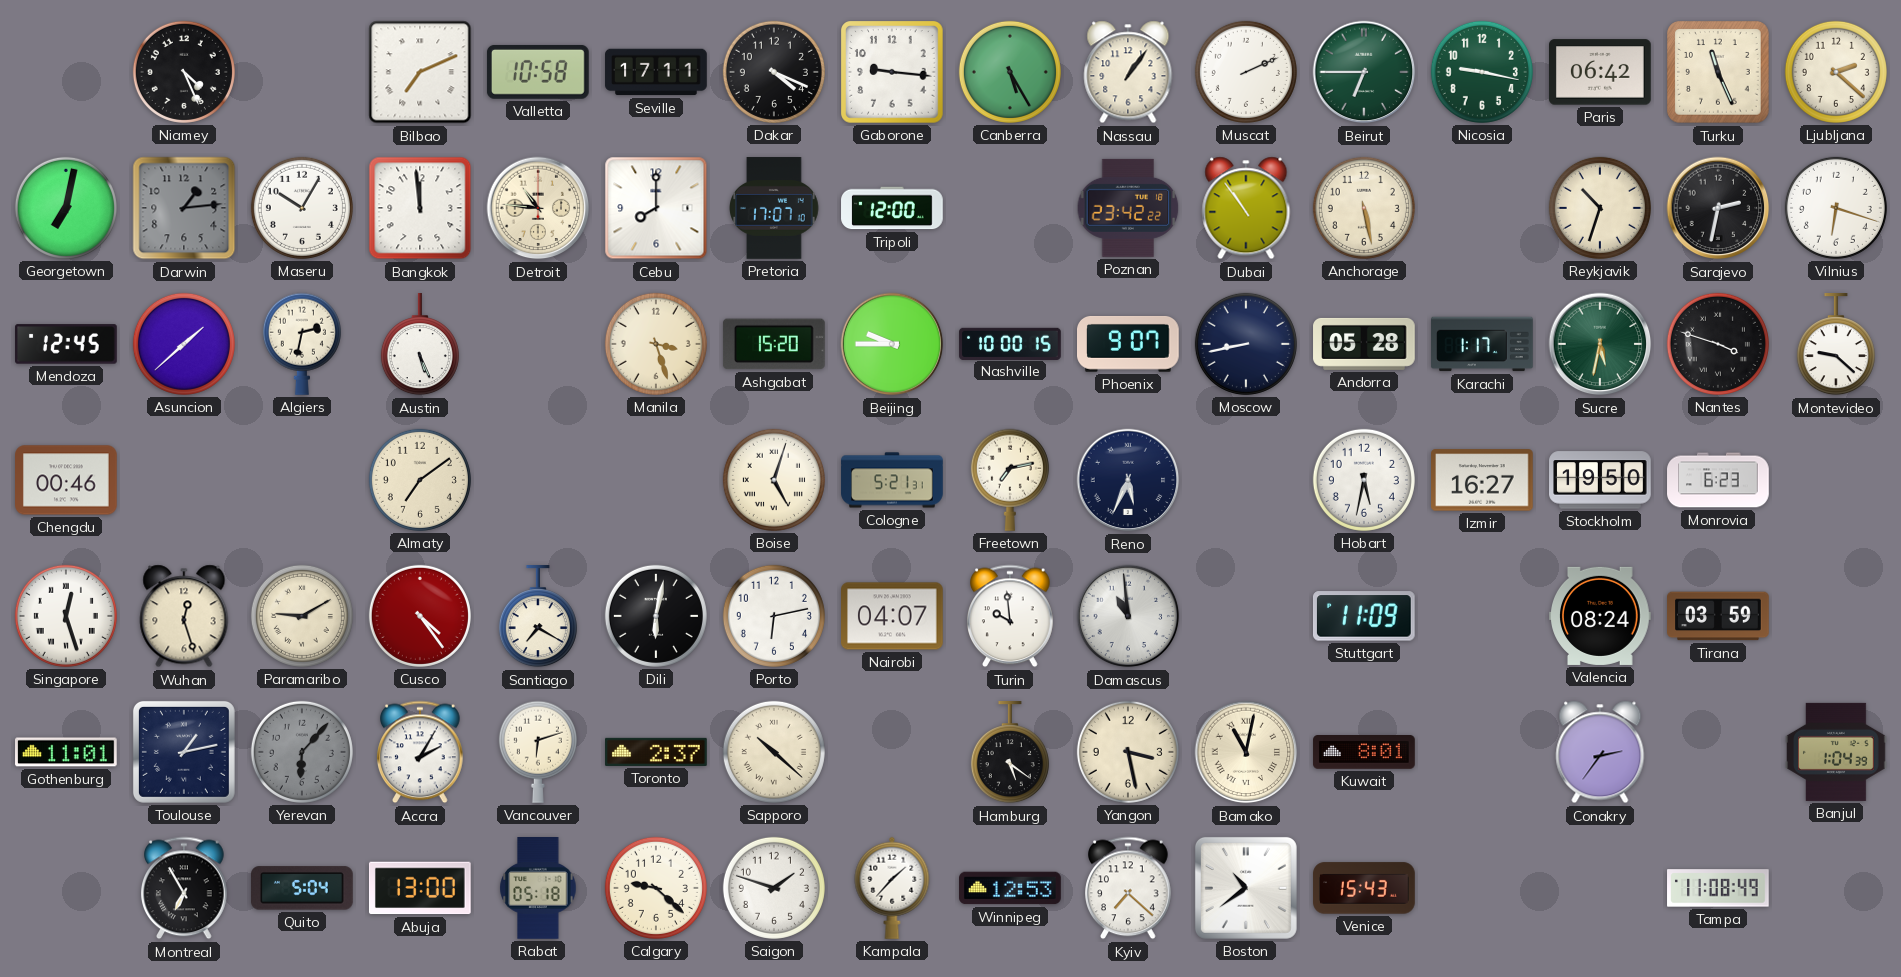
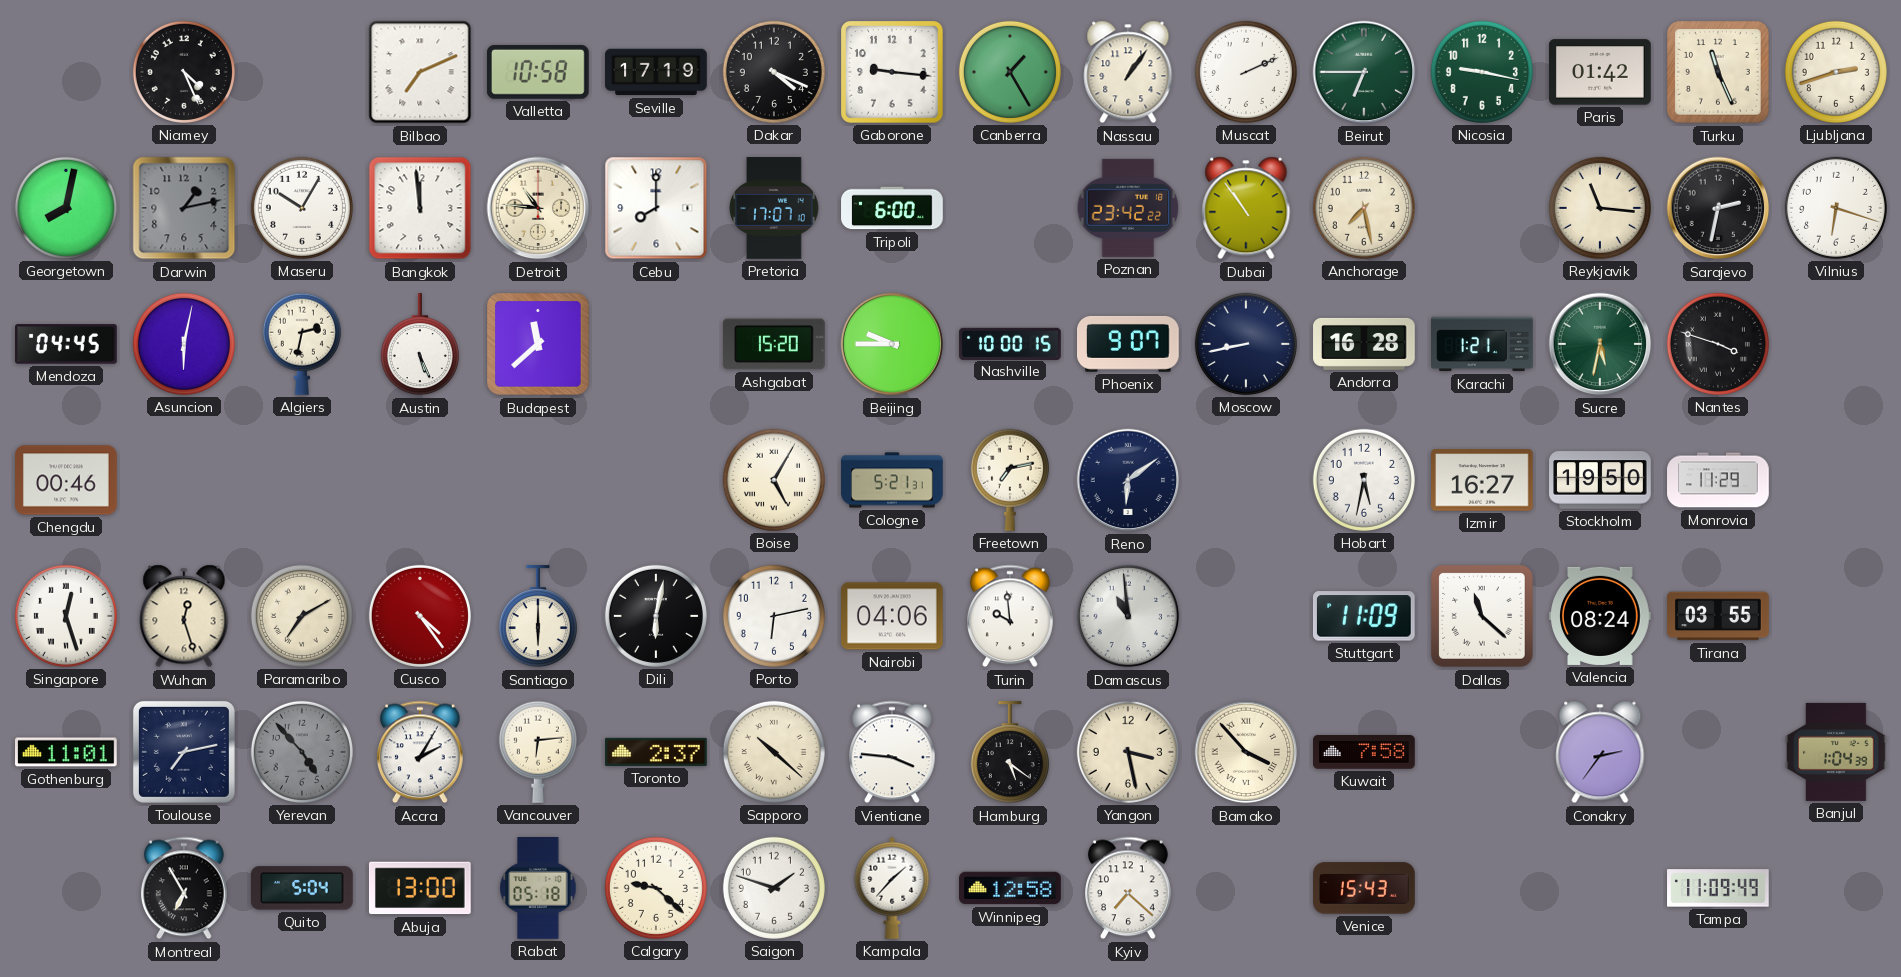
Seville: 17:11 -> 17:19 (656, 72)
Canberra: 5:25 -> 1:25 (1010, 72)
Paris: 06:42 -> 01:42 (1601, 72)
Ljubljana: 2:22 -> 2:42 (1836, 72)
Georgetown: 7:02 -> 8:02 (66, 208)
Darwin: 1:14 -> 1:13 (184, 208)
Tripoli: 12:00 -> 6:00 (892, 208)
Anchorage: 5:28 -> 7:28 (1364, 208)
Reykjavik: 10:33 -> 11:16 (1600, 208)
Mendoza: 12:45 -> 04:45 (66, 344)
Asuncion: 1:38 -> 6:02 (184, 344)
Budapest: none -> 11:38 (538, 344)
Manila: 3:27 -> none (656, 344)
Andorra: 05:28 -> 16:28 (1364, 344)
Karachi: 1:17 -> 1:21 (1482, 344)
Montevideo: 9:22 -> none (1836, 345)
Almaty: 7:09 -> none (420, 480)
Boise: 5:03 -> 5:05 (774, 480)
Reno: 5:34 -> 6:09 (1128, 480)
Monrovia: 6:23 -> 11:29 (1718, 480)
Paramaribo: 9:10 -> 7:10 (302, 616)
Santiago: 7:20 -> 6:00 (538, 617)
Nairobi: 04:07 -> 04:06 (892, 616)
Dallas: none -> 11:22 (1482, 616)
Tirana: 03:59 -> 03:55 (1718, 616)
Toulouse: 1:13 -> 7:13 (184, 752)
Yerevan: 6:07 -> 4:53 (302, 752)
Vancouver: 6:12 -> 6:14 (538, 752)
Vientiane: none -> 3:46 (893, 752)
Bamako: 11:02 -> 3:53 (1246, 752)
Kuwait: 8:01 -> 7:58 (1364, 753)
Winnipeg: 12:53 -> 12:58 (1010, 888)
Boston: 10:39 -> none (1246, 888)
Tampa: 11:08 -> 11:09 (1718, 888)
